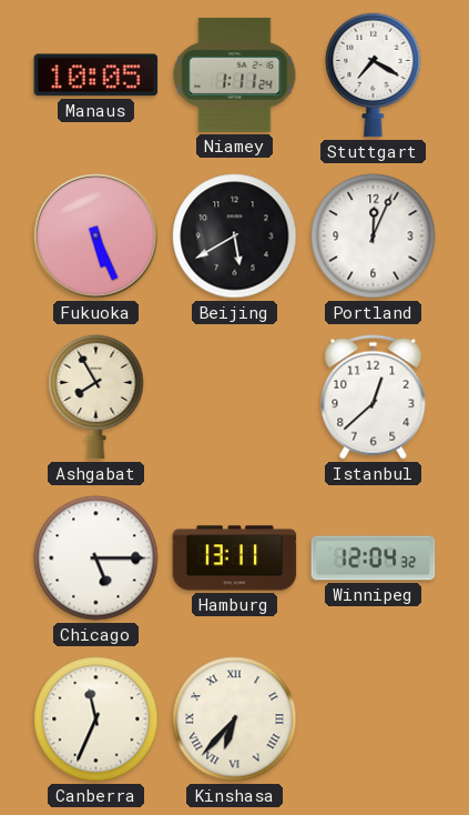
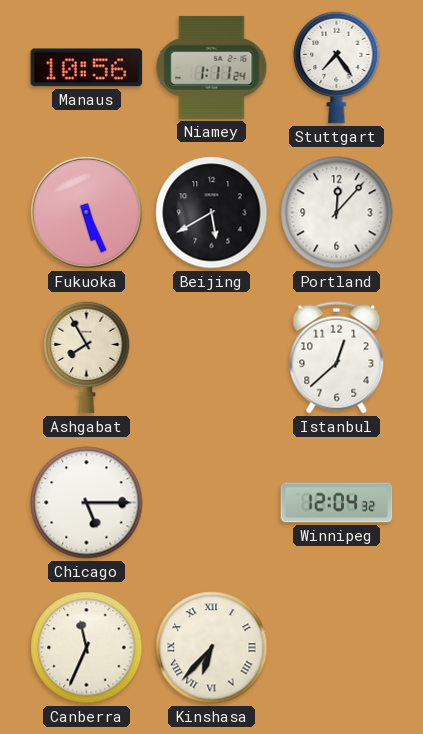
Manaus: 10:05 -> 10:56 (87, 68)
Stuttgart: 7:20 -> 7:24 (337, 67)
Portland: 12:04 -> 12:07 (337, 213)
Hamburg: 13:11 -> none (235, 559)
